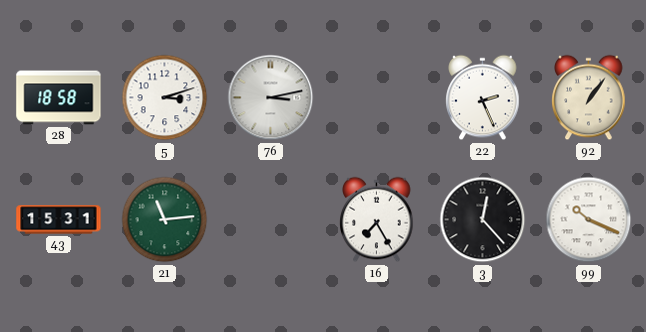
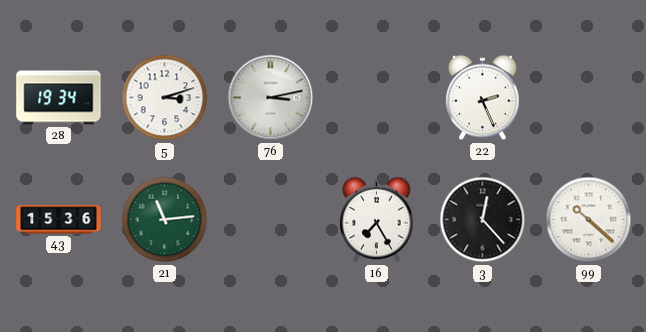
28: 18:58 -> 19:34 (59, 98)
92: 1:06 -> none (589, 98)
43: 15:31 -> 15:36 (59, 220)
99: 10:19 -> 10:22 (589, 220)
